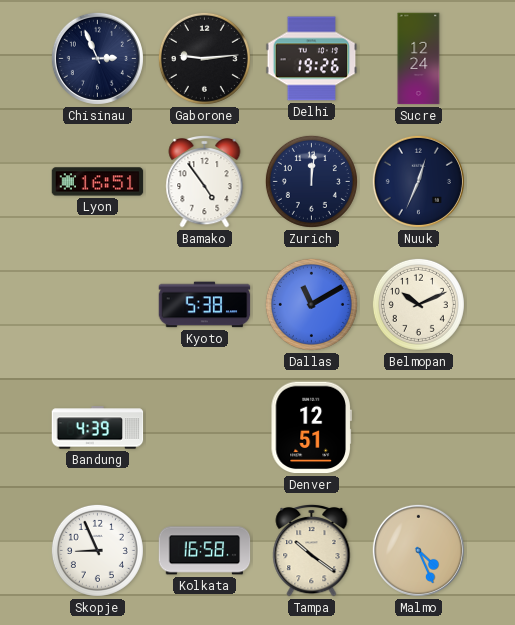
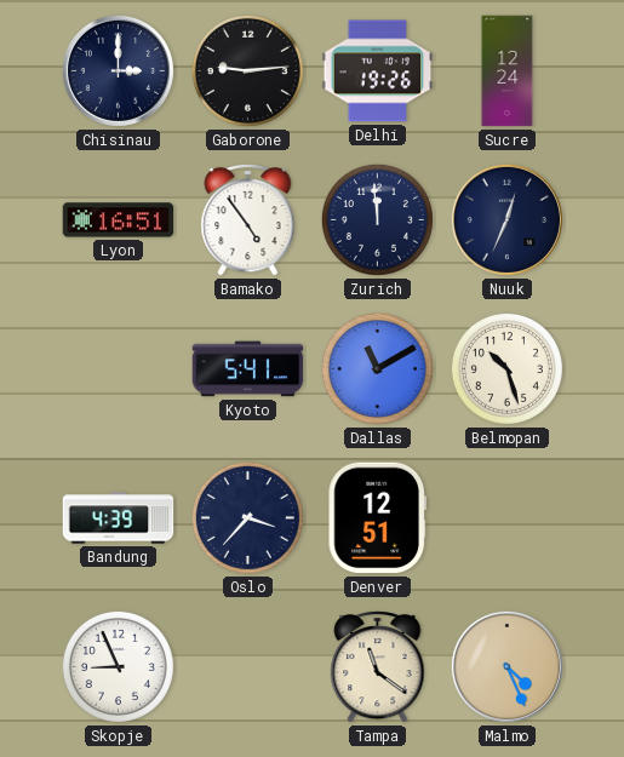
Chisinau: 2:56 -> 3:00 (118, 70)
Zurich: 12:01 -> 11:59 (377, 219)
Kyoto: 5:38 -> 5:41 (248, 369)
Belmopan: 10:11 -> 10:27 (506, 368)
Oslo: none -> 3:37 (247, 517)
Kolkata: 16:58 -> none (205, 551)
Tampa: 10:21 -> 11:21 (378, 666)
